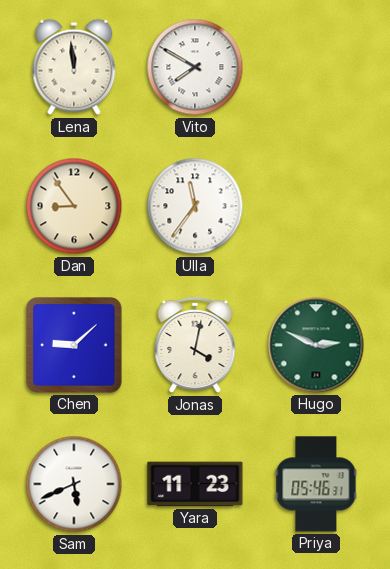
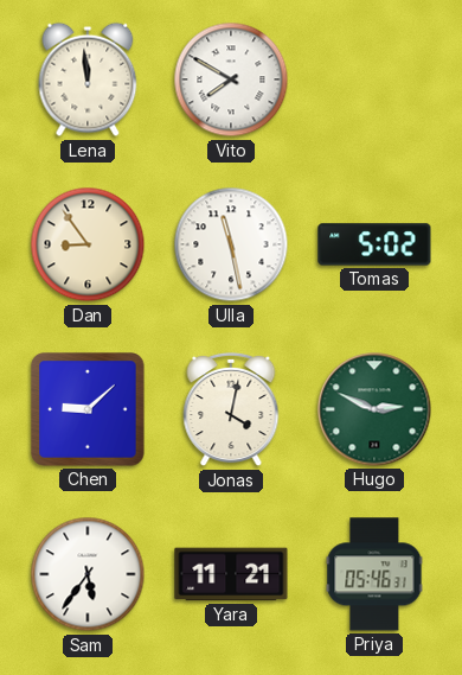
Ulla: 11:36 -> 11:28 (231, 244)
Tomas: none -> 5:02 (374, 244)
Sam: 5:41 -> 5:36 (88, 574)
Yara: 11:23 -> 11:21 (231, 574)
